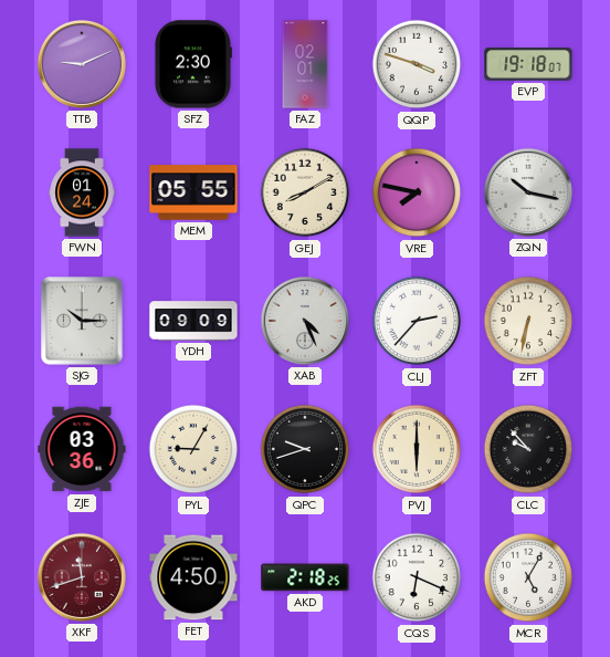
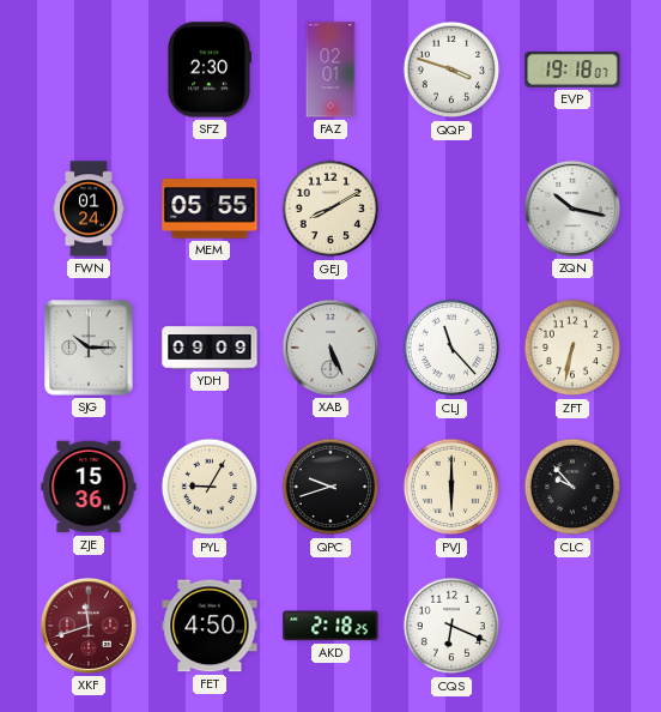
TTB: 9:11 -> none (82, 64)
VRE: 7:47 -> none (417, 192)
XAB: 4:26 -> 5:26 (330, 348)
CLJ: 2:37 -> 11:23 (451, 348)
ZJE: 03:36 -> 15:36 (89, 487)
MCR: 5:05 -> none (528, 577)
